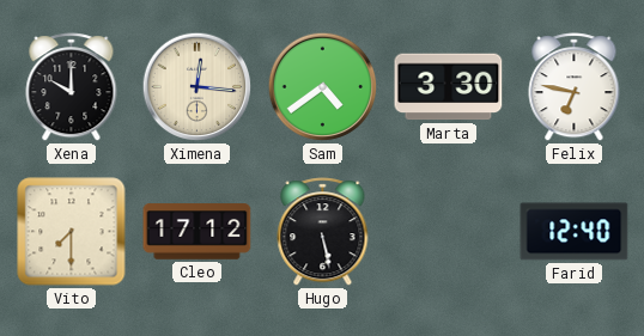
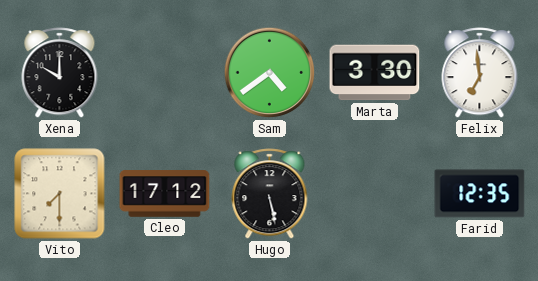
Ximena: 12:16 -> none (198, 87)
Felix: 6:47 -> 6:59 (480, 73)
Farid: 12:40 -> 12:35 (480, 194)
